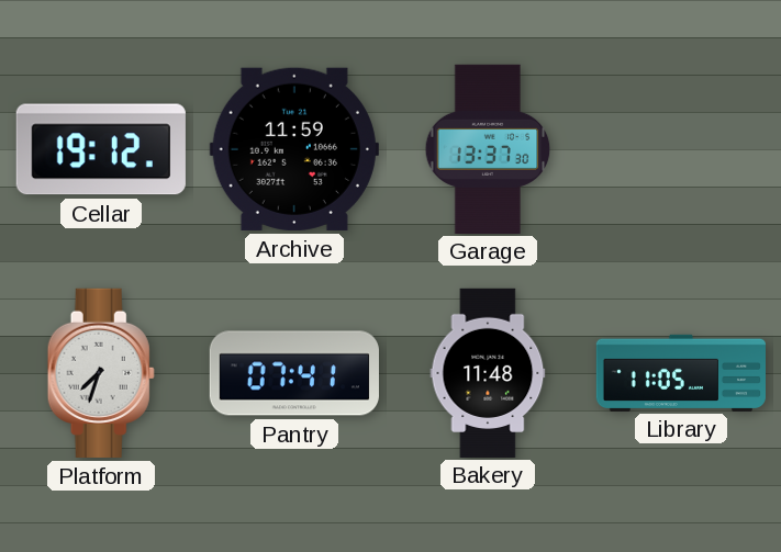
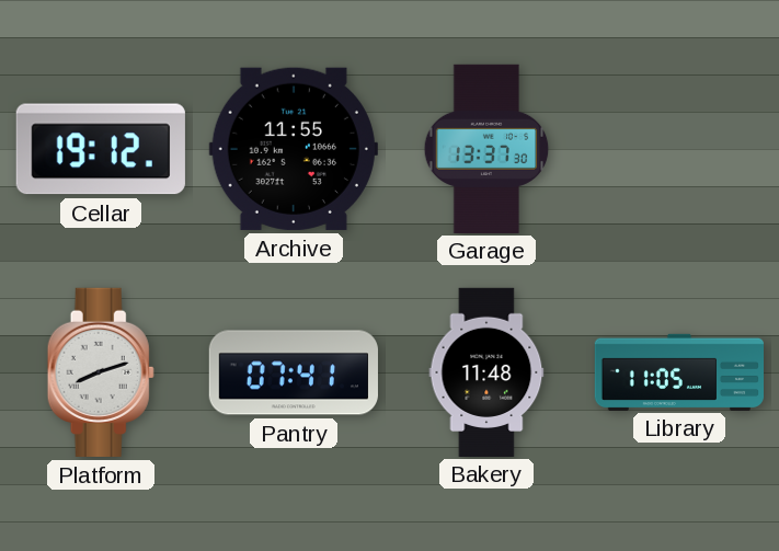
Archive: 11:59 -> 11:55 (294, 149)
Platform: 7:33 -> 8:12 (101, 372)
